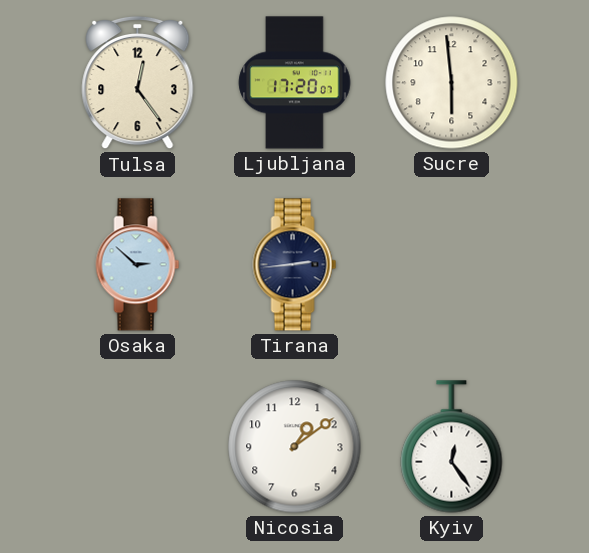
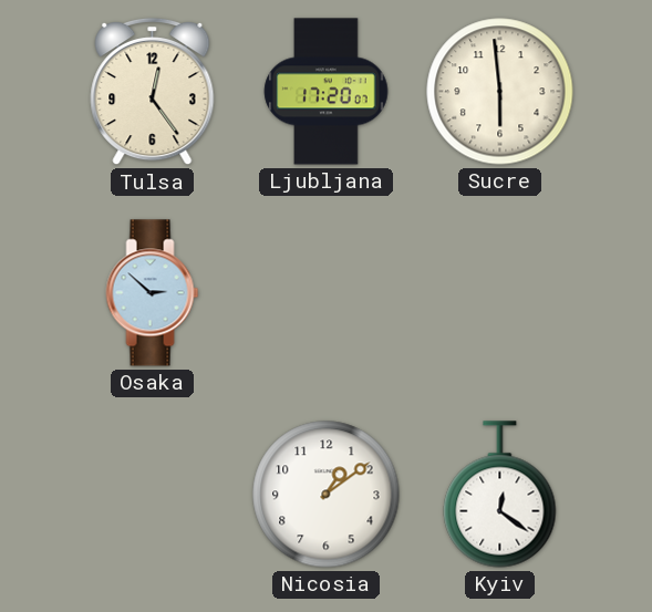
Tirana: 2:44 -> none (295, 265)
Kyiv: 12:24 -> 12:21 (500, 495)
